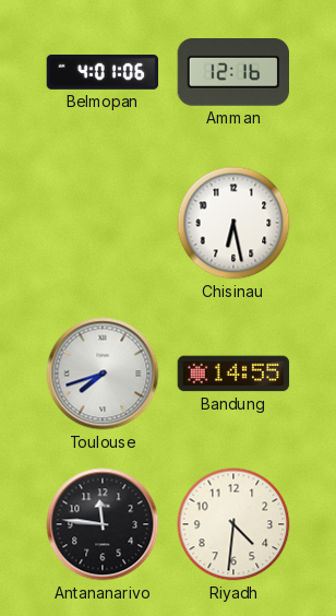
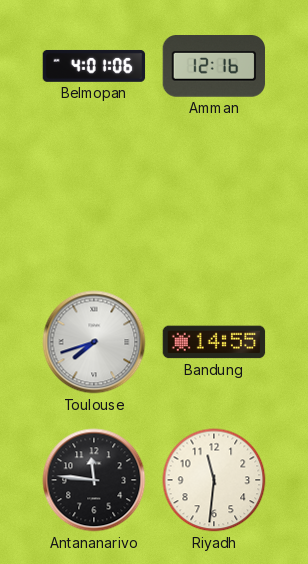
Chisinau: 6:28 -> none (233, 223)
Riyadh: 4:31 -> 11:31 (214, 480)
